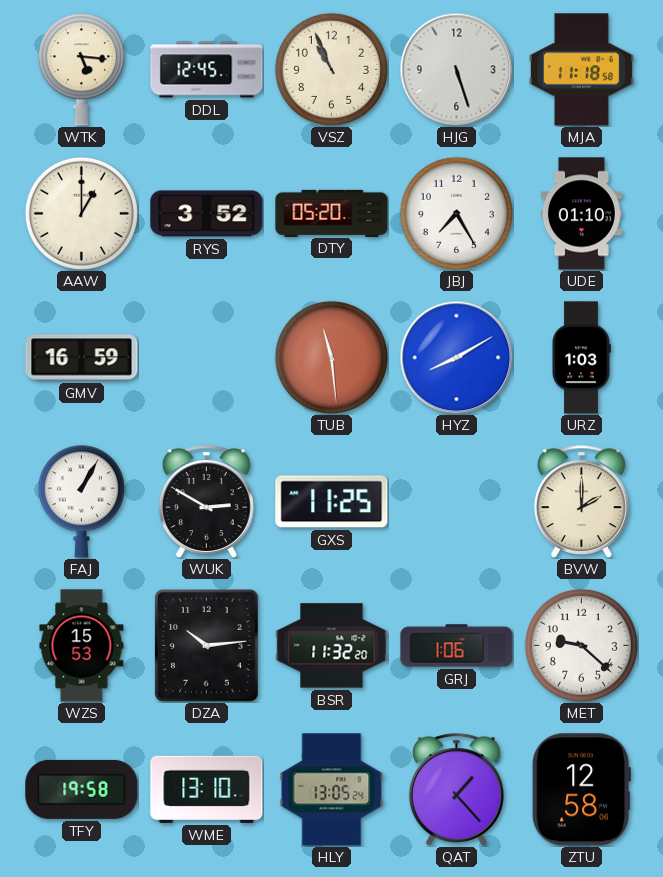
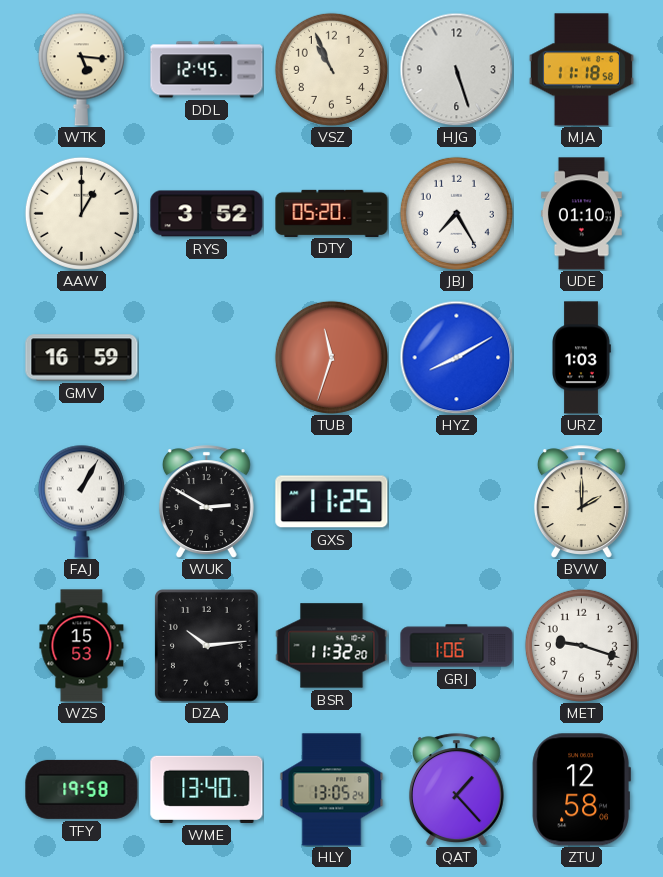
TUB: 11:29 -> 11:33 (331, 357)
MET: 9:22 -> 9:18 (581, 645)
WME: 13:10 -> 13:40 (207, 789)
